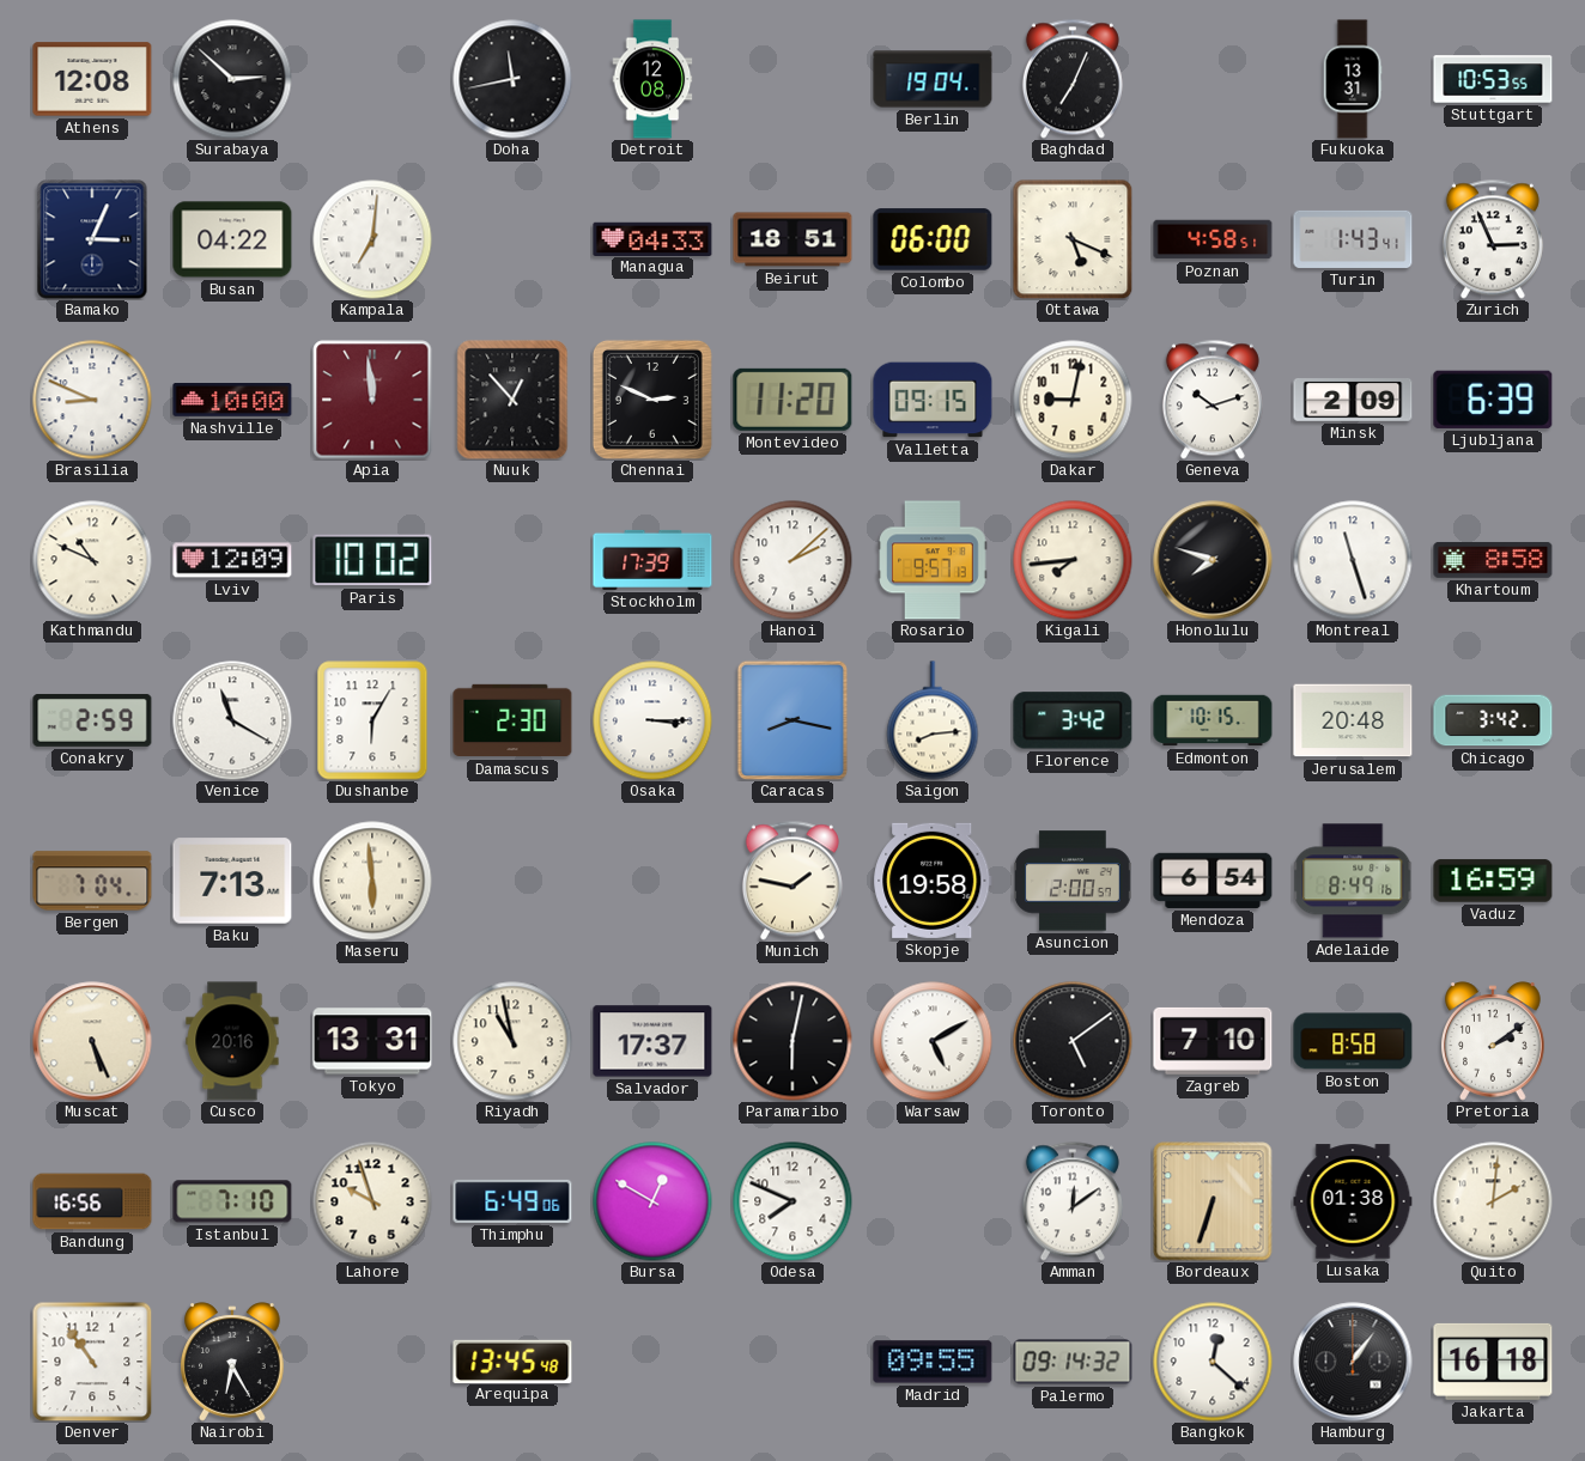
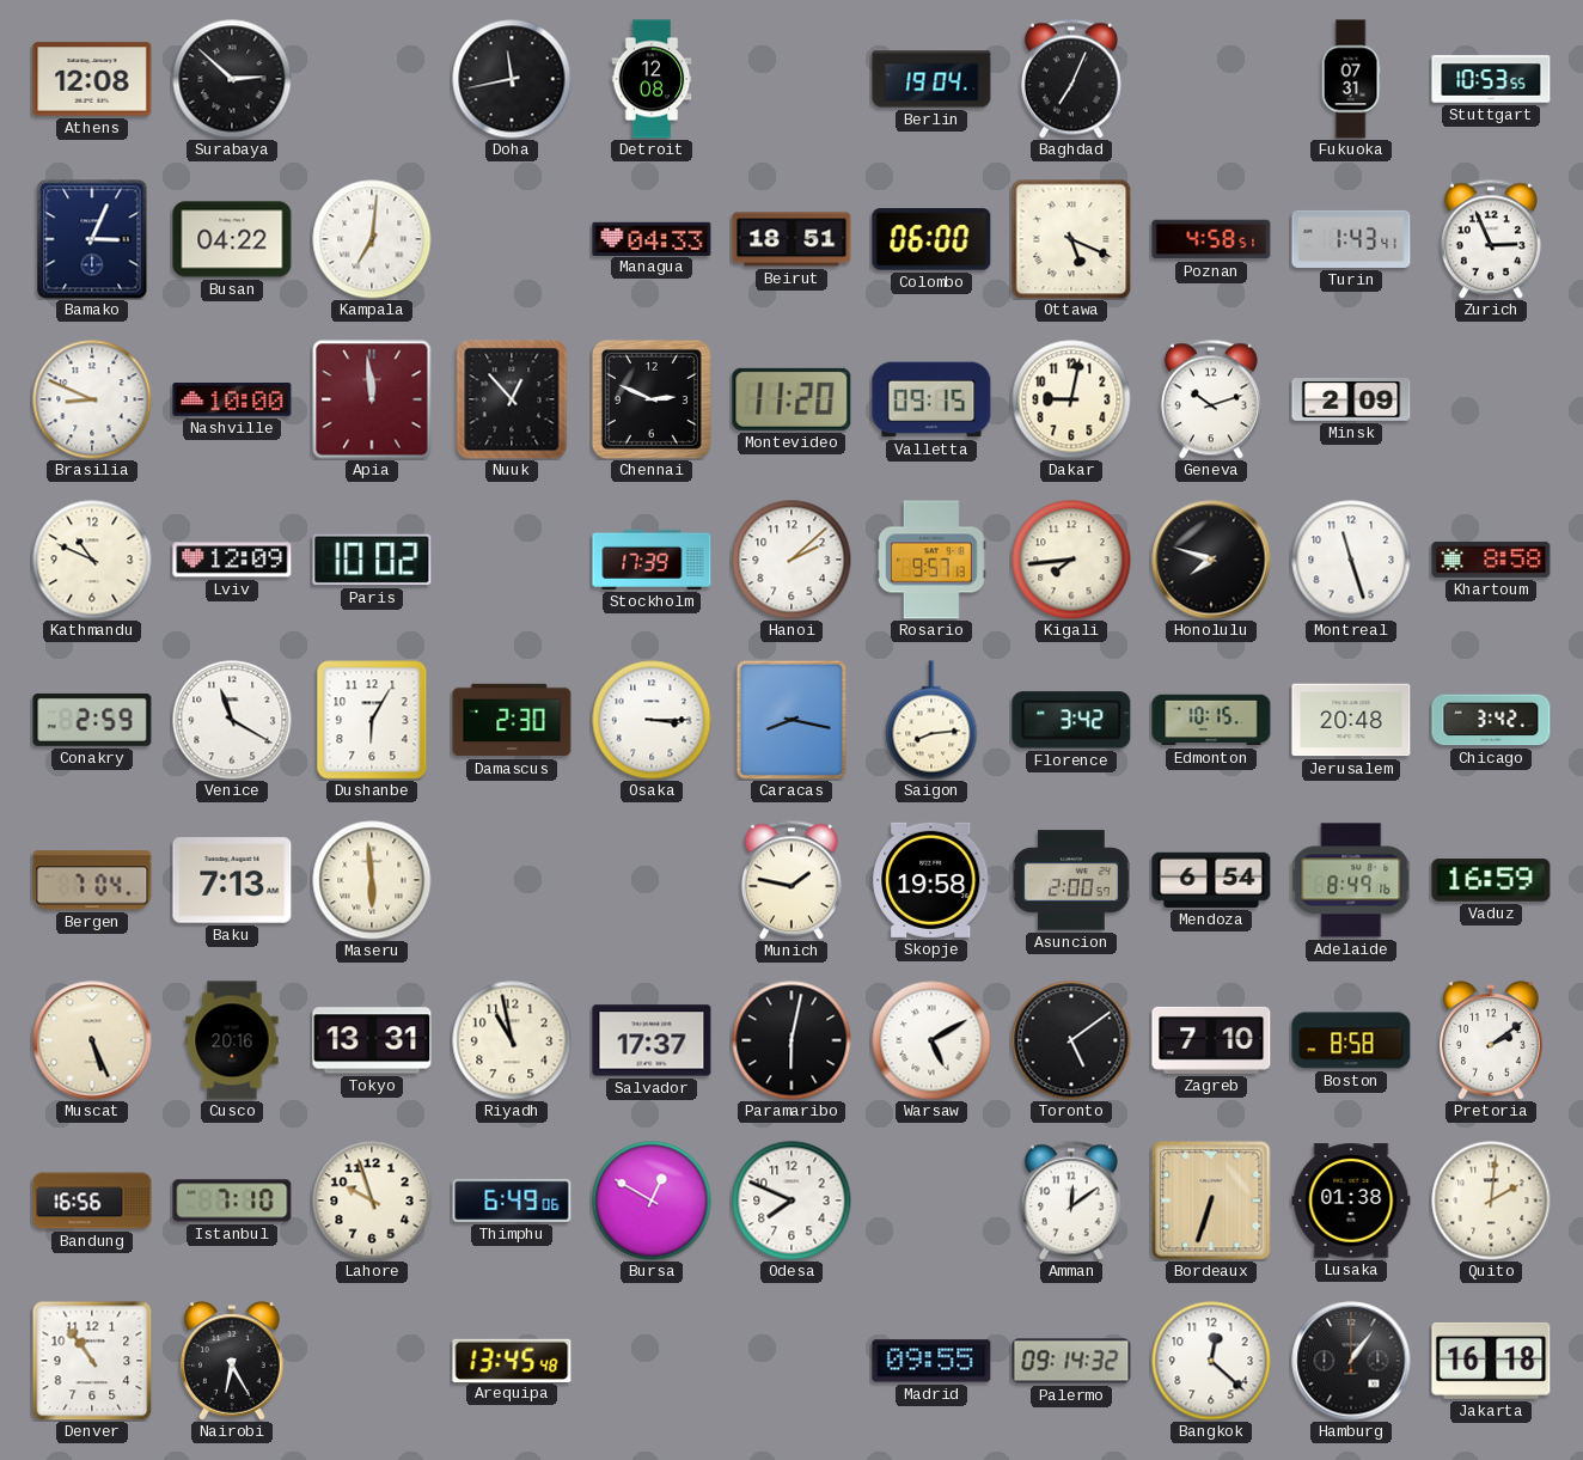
Fukuoka: 13:31 -> 07:31 (1351, 79)
Ljubljana: 6:39 -> none (1493, 400)
